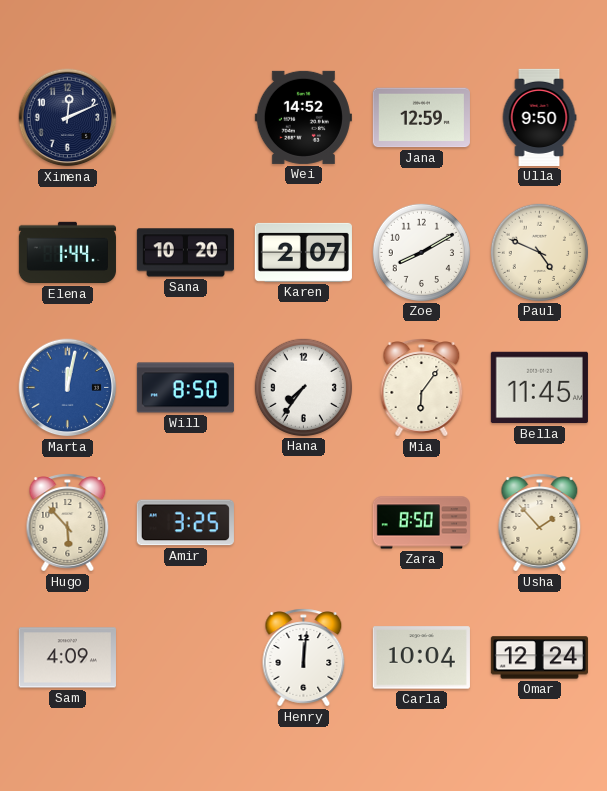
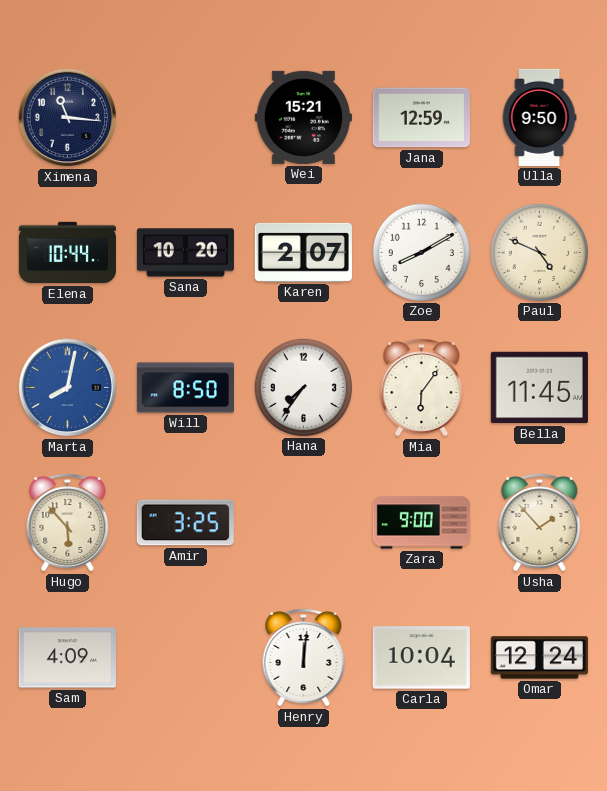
Ximena: 12:11 -> 11:16 (68, 118)
Wei: 14:52 -> 15:21 (303, 117)
Elena: 1:44 -> 10:44 (67, 253)
Marta: 12:02 -> 8:02 (68, 388)
Zara: 8:50 -> 9:00 (421, 523)
